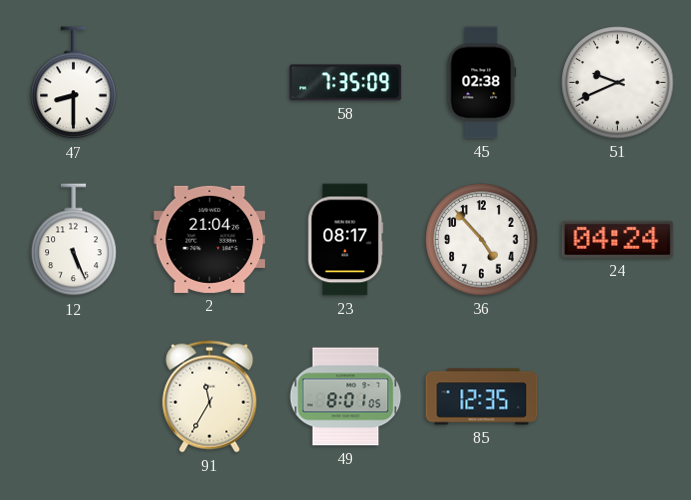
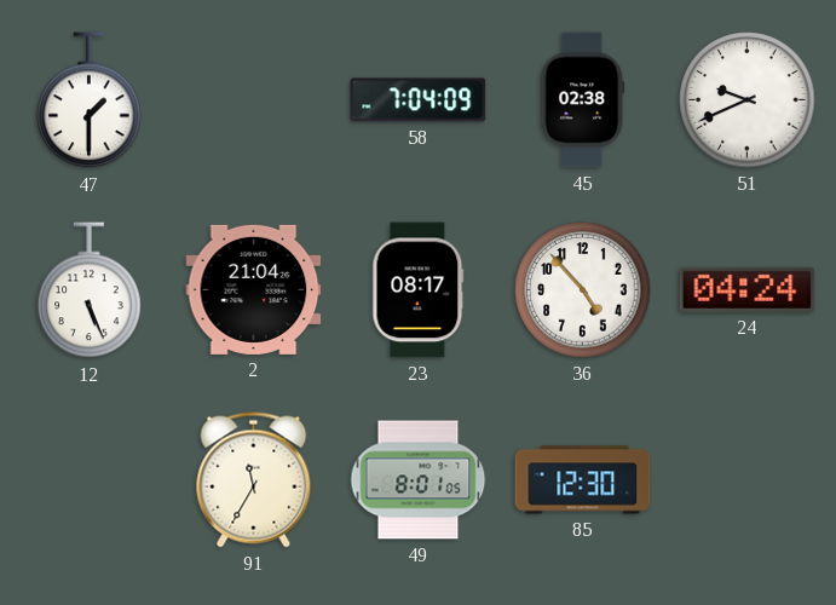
47: 8:30 -> 1:30 (90, 100)
58: 7:35 -> 7:04 (419, 100)
85: 12:35 -> 12:30 (583, 480)
